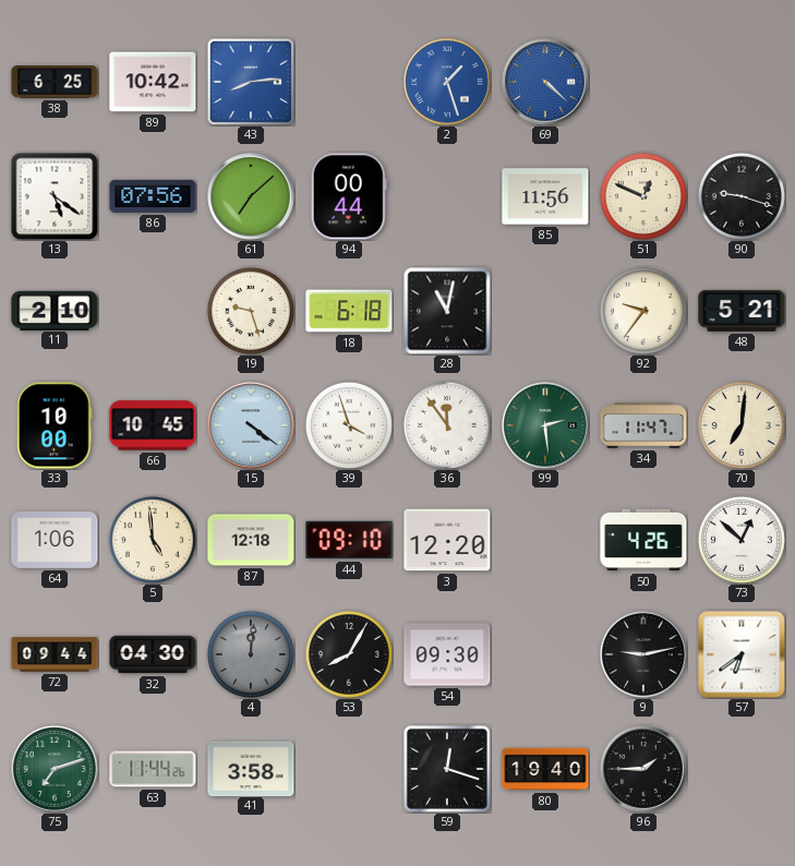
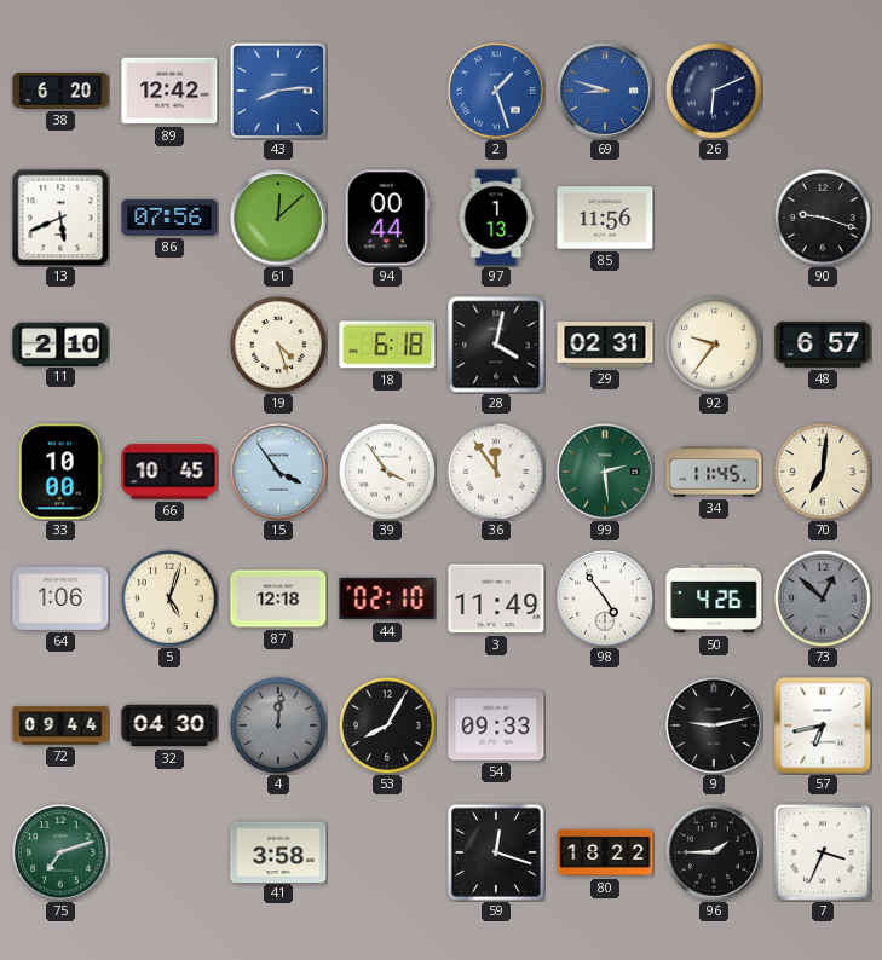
38: 6:25 -> 6:20 (60, 91)
89: 10:42 -> 12:42 (169, 91)
69: 4:22 -> 8:48 (605, 91)
26: none -> 6:11 (714, 91)
13: 5:21 -> 5:41 (60, 218)
61: 7:08 -> 12:08 (278, 218)
97: none -> 1:13 (496, 218)
51: 12:49 -> none (643, 196)
19: 9:27 -> 4:27 (278, 345)
28: 11:02 -> 4:02 (496, 345)
29: none -> 02:31 (605, 345)
48: 5:21 -> 6:57 (823, 345)
15: 4:21 -> 3:54 (278, 472)
39: 3:57 -> 3:54 (387, 472)
34: 11:47 -> 11:45 (714, 472)
5: 4:59 -> 5:03 (169, 598)
44: 09:10 -> 02:10 (387, 598)
3: 12:20 -> 11:49 (496, 598)
98: none -> 4:54 (605, 598)
73 dial: white -> grey (823, 598)
54: 09:30 -> 09:33 (496, 725)
57: 6:39 -> 6:43 (823, 725)
63: 11:44 -> none (153, 769)
80: 19:40 -> 18:22 (605, 852)
7: none -> 3:34 (823, 852)
